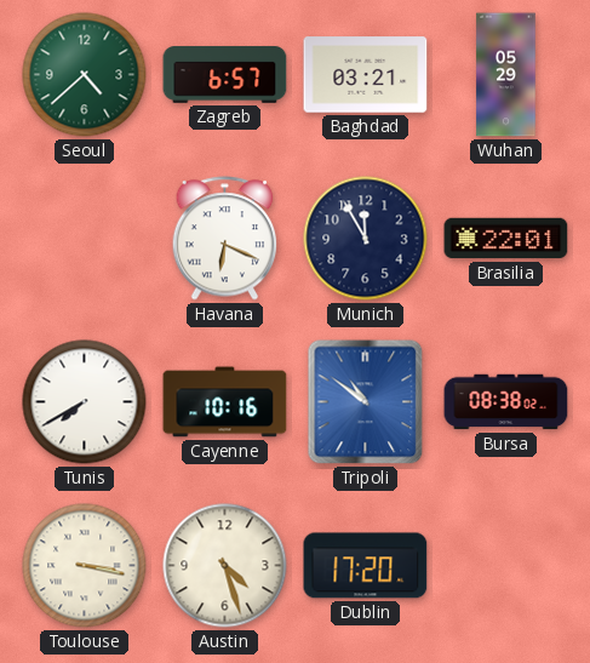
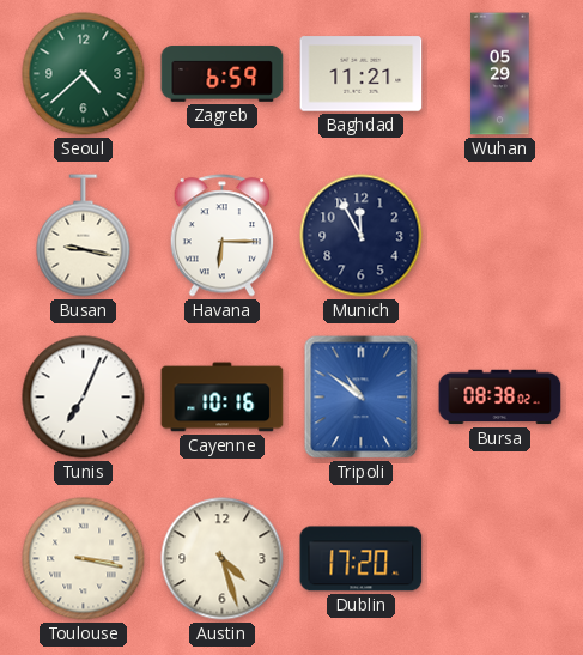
Zagreb: 6:57 -> 6:59 (223, 74)
Baghdad: 03:21 -> 11:21 (362, 74)
Busan: none -> 9:17 (84, 236)
Havana: 6:19 -> 6:15 (223, 236)
Brasilia: 22:01 -> none (506, 239)
Tunis: 7:40 -> 7:04 (84, 398)
